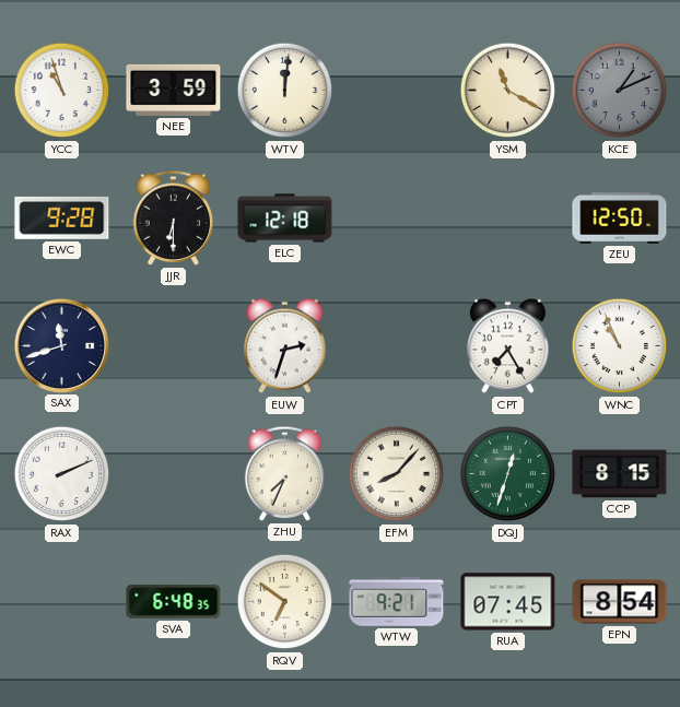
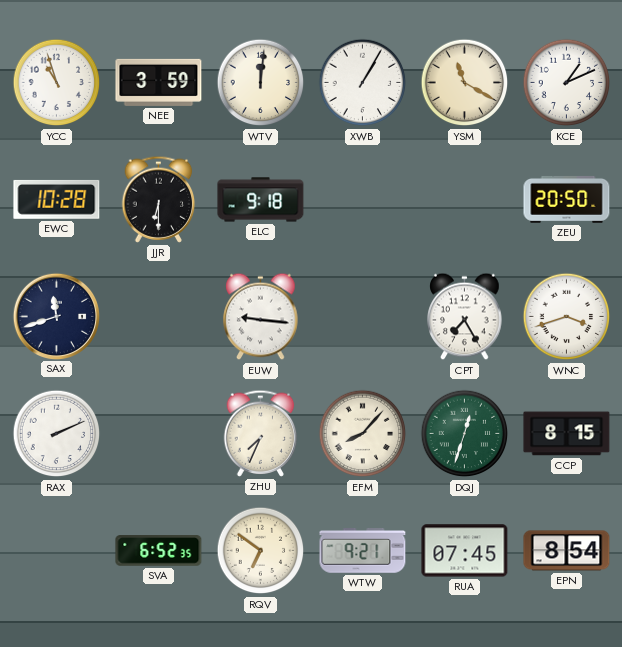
XWB: none -> 1:05 (363, 83)
KCE dial: grey -> white (567, 83)
EWC: 9:28 -> 10:28 (57, 199)
ELC: 12:18 -> 9:18 (261, 200)
ZEU: 12:50 -> 20:50 (567, 199)
EUW: 2:33 -> 9:16 (261, 317)
WNC: 10:56 -> 3:42 (567, 317)
SVA: 6:48 -> 6:52 (159, 551)
